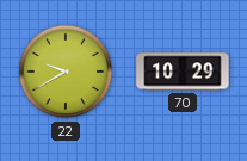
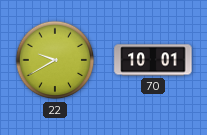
70: 10:29 -> 10:01 (153, 60)
